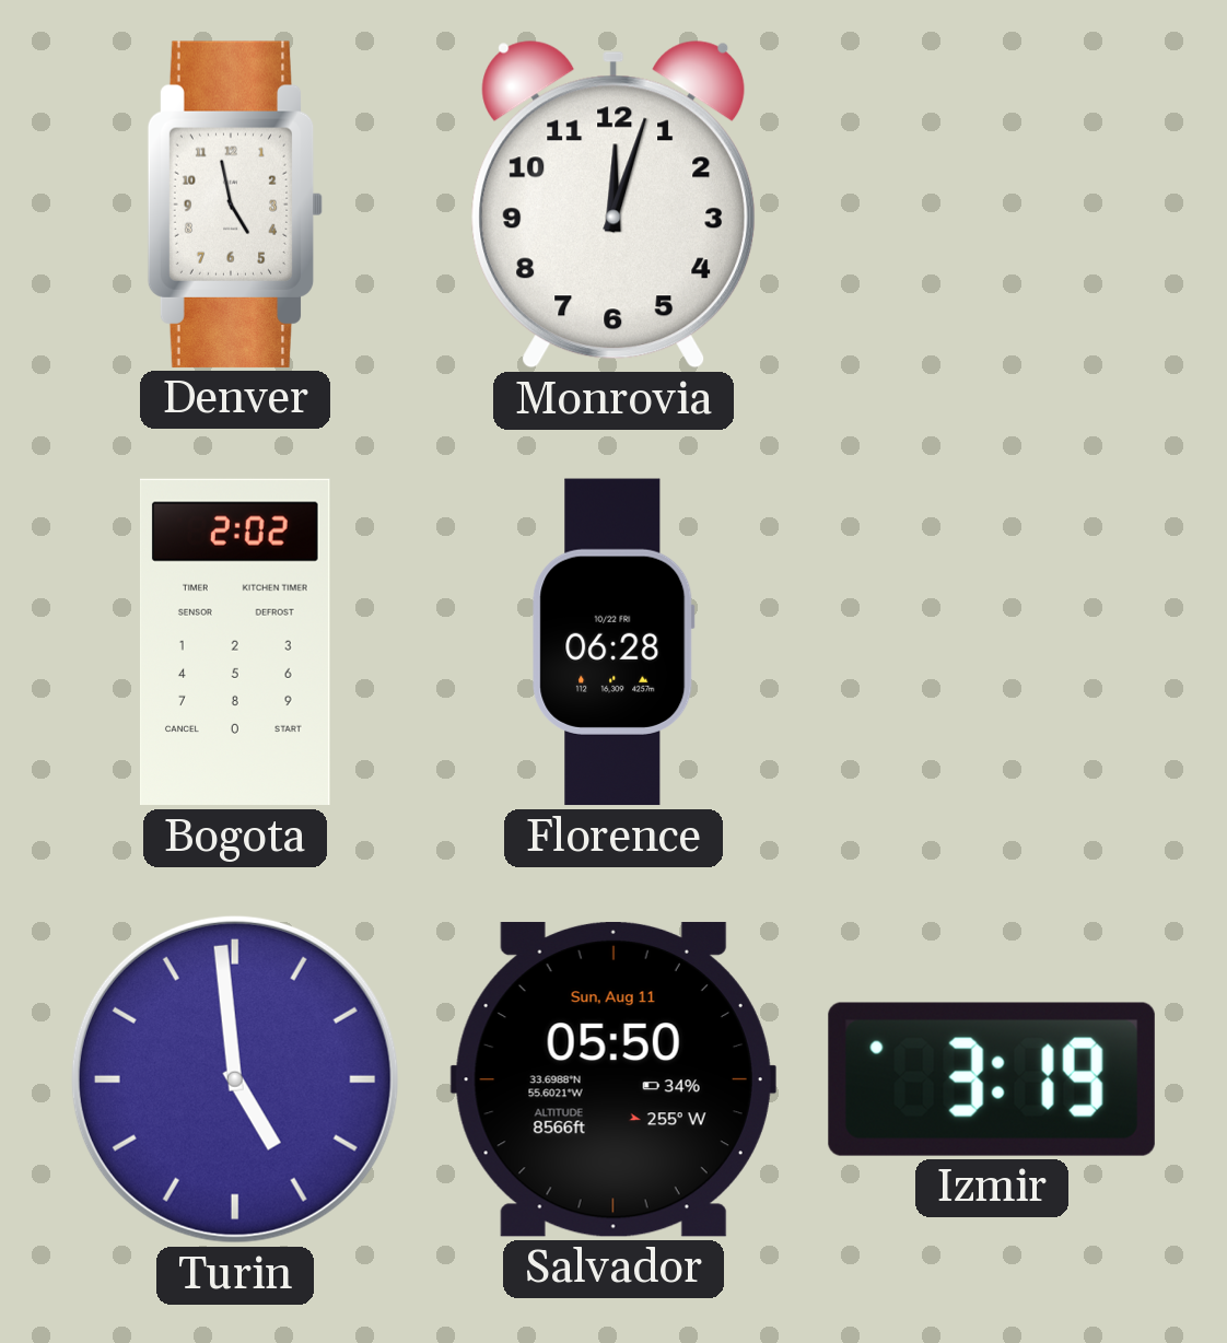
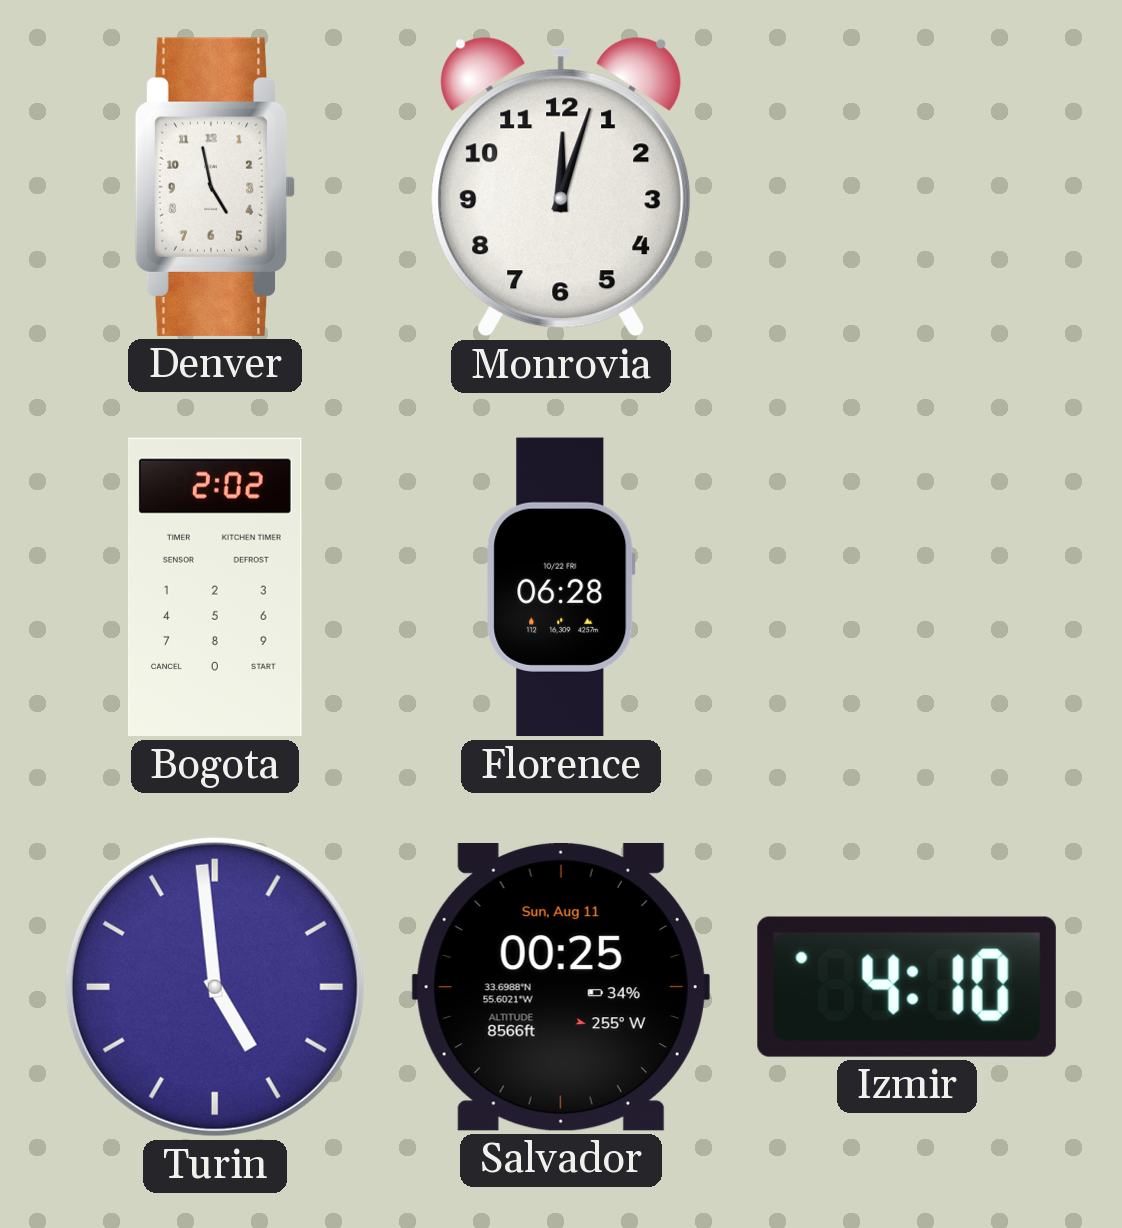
Salvador: 05:50 -> 00:25 (561, 987)
Izmir: 3:19 -> 4:10 (907, 987)
